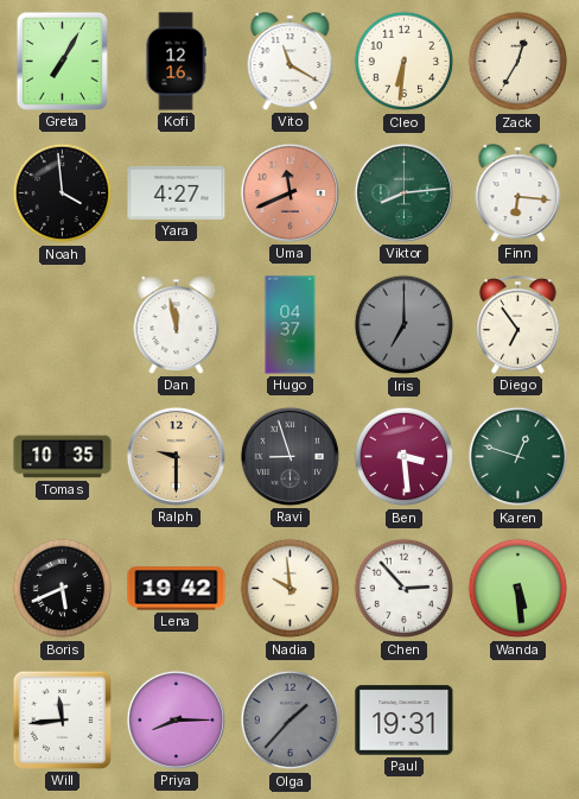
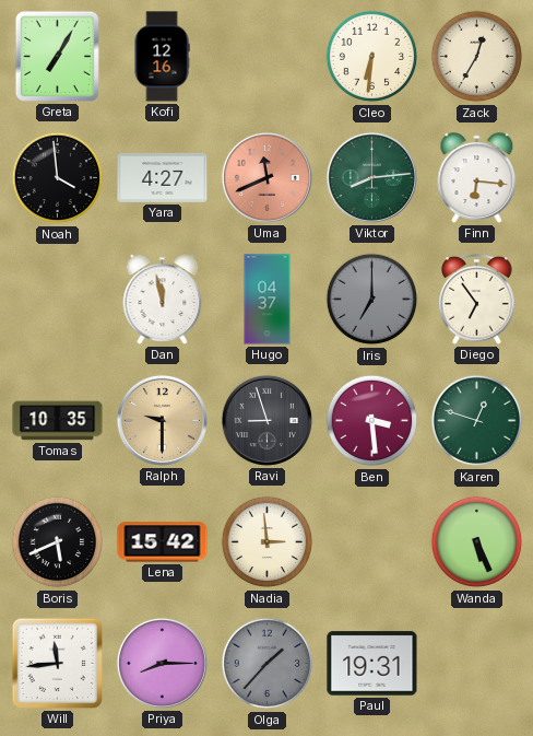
Vito: 11:20 -> none (291, 62)
Lena: 19:42 -> 15:42 (163, 542)
Nadia: 9:59 -> 2:59 (268, 542)
Chen: 2:53 -> none (405, 589)
Wanda: 5:29 -> 5:26 (477, 542)
